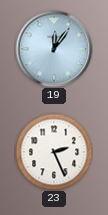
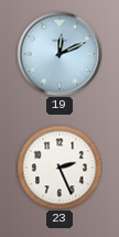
19: 12:06 -> 12:11 (59, 54)
